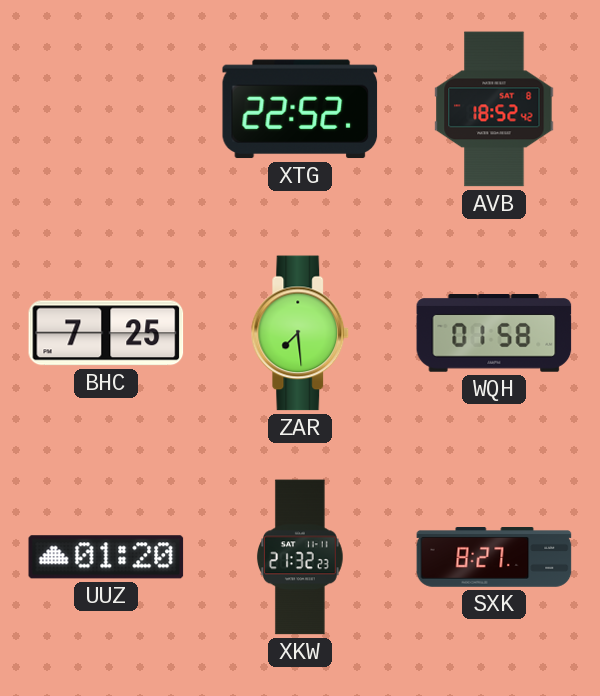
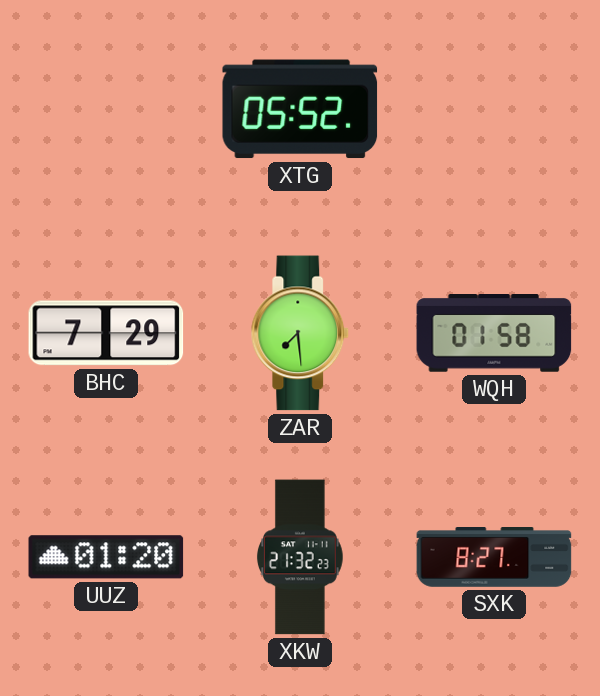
XTG: 22:52 -> 05:52 (300, 109)
AVB: 18:52 -> none (494, 109)
BHC: 7:25 -> 7:29 (106, 333)
